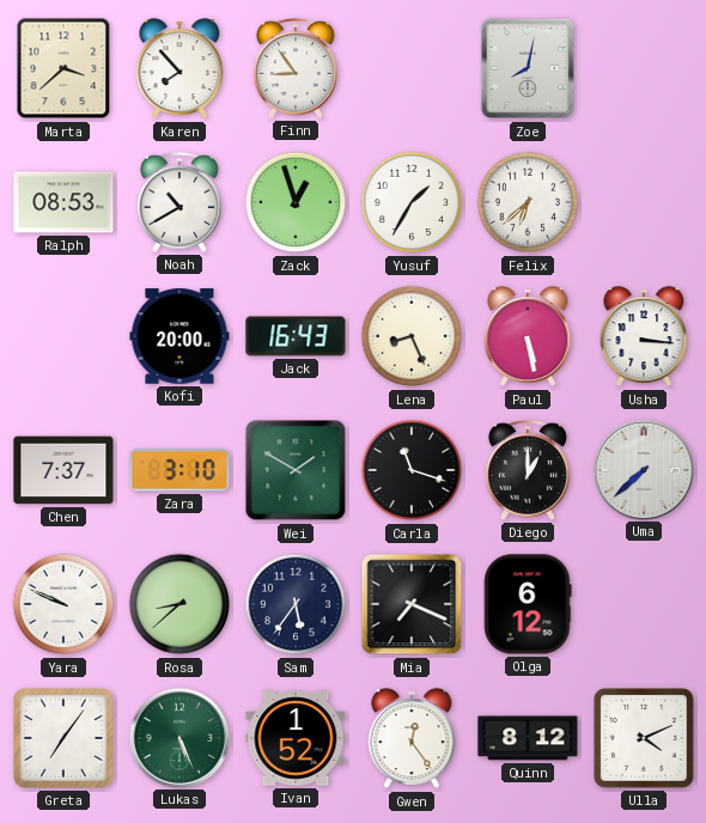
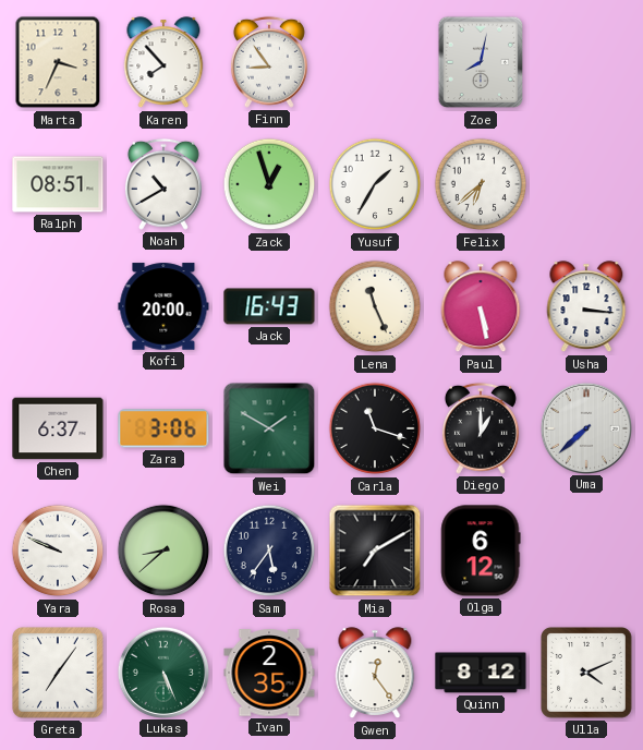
Marta: 3:38 -> 3:34 (58, 62)
Ralph: 08:53 -> 08:51 (58, 184)
Lena: 8:26 -> 11:26 (375, 306)
Chen: 7:37 -> 6:37 (58, 428)
Zara: 3:10 -> 3:06 (163, 428)
Mia: 7:19 -> 7:10 (375, 551)
Ivan: 1:52 -> 2:35 (269, 673)
